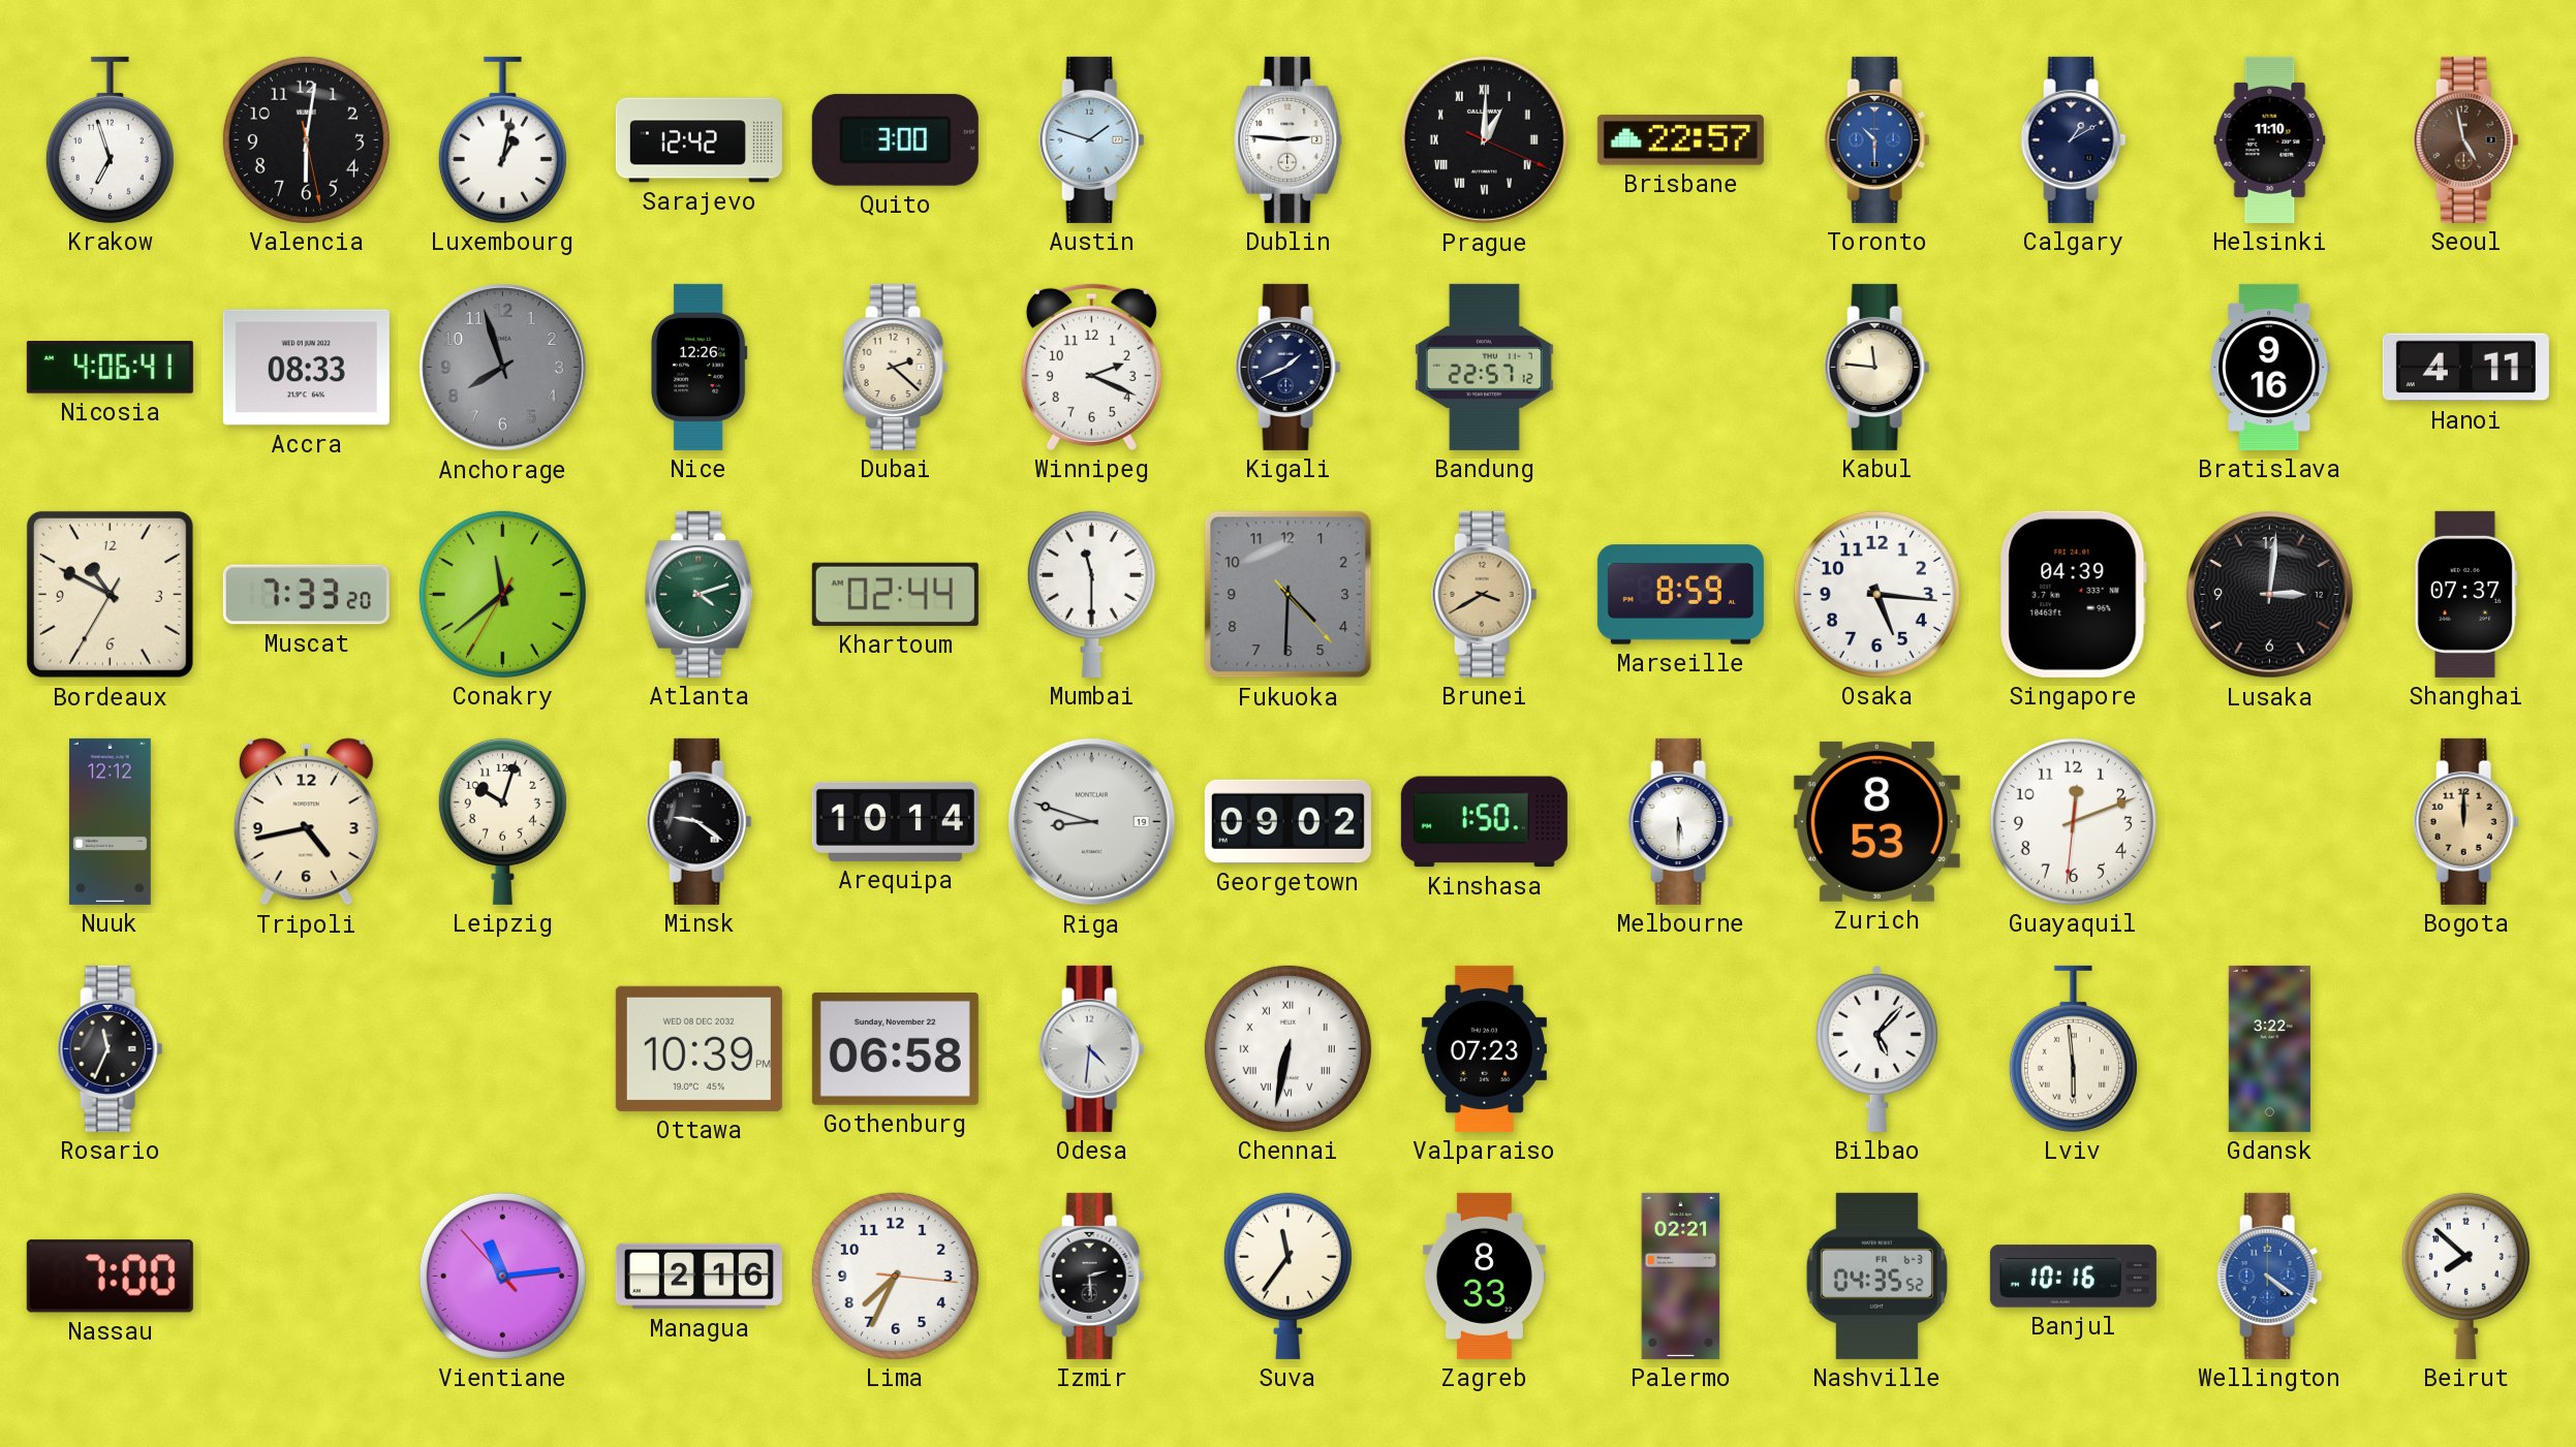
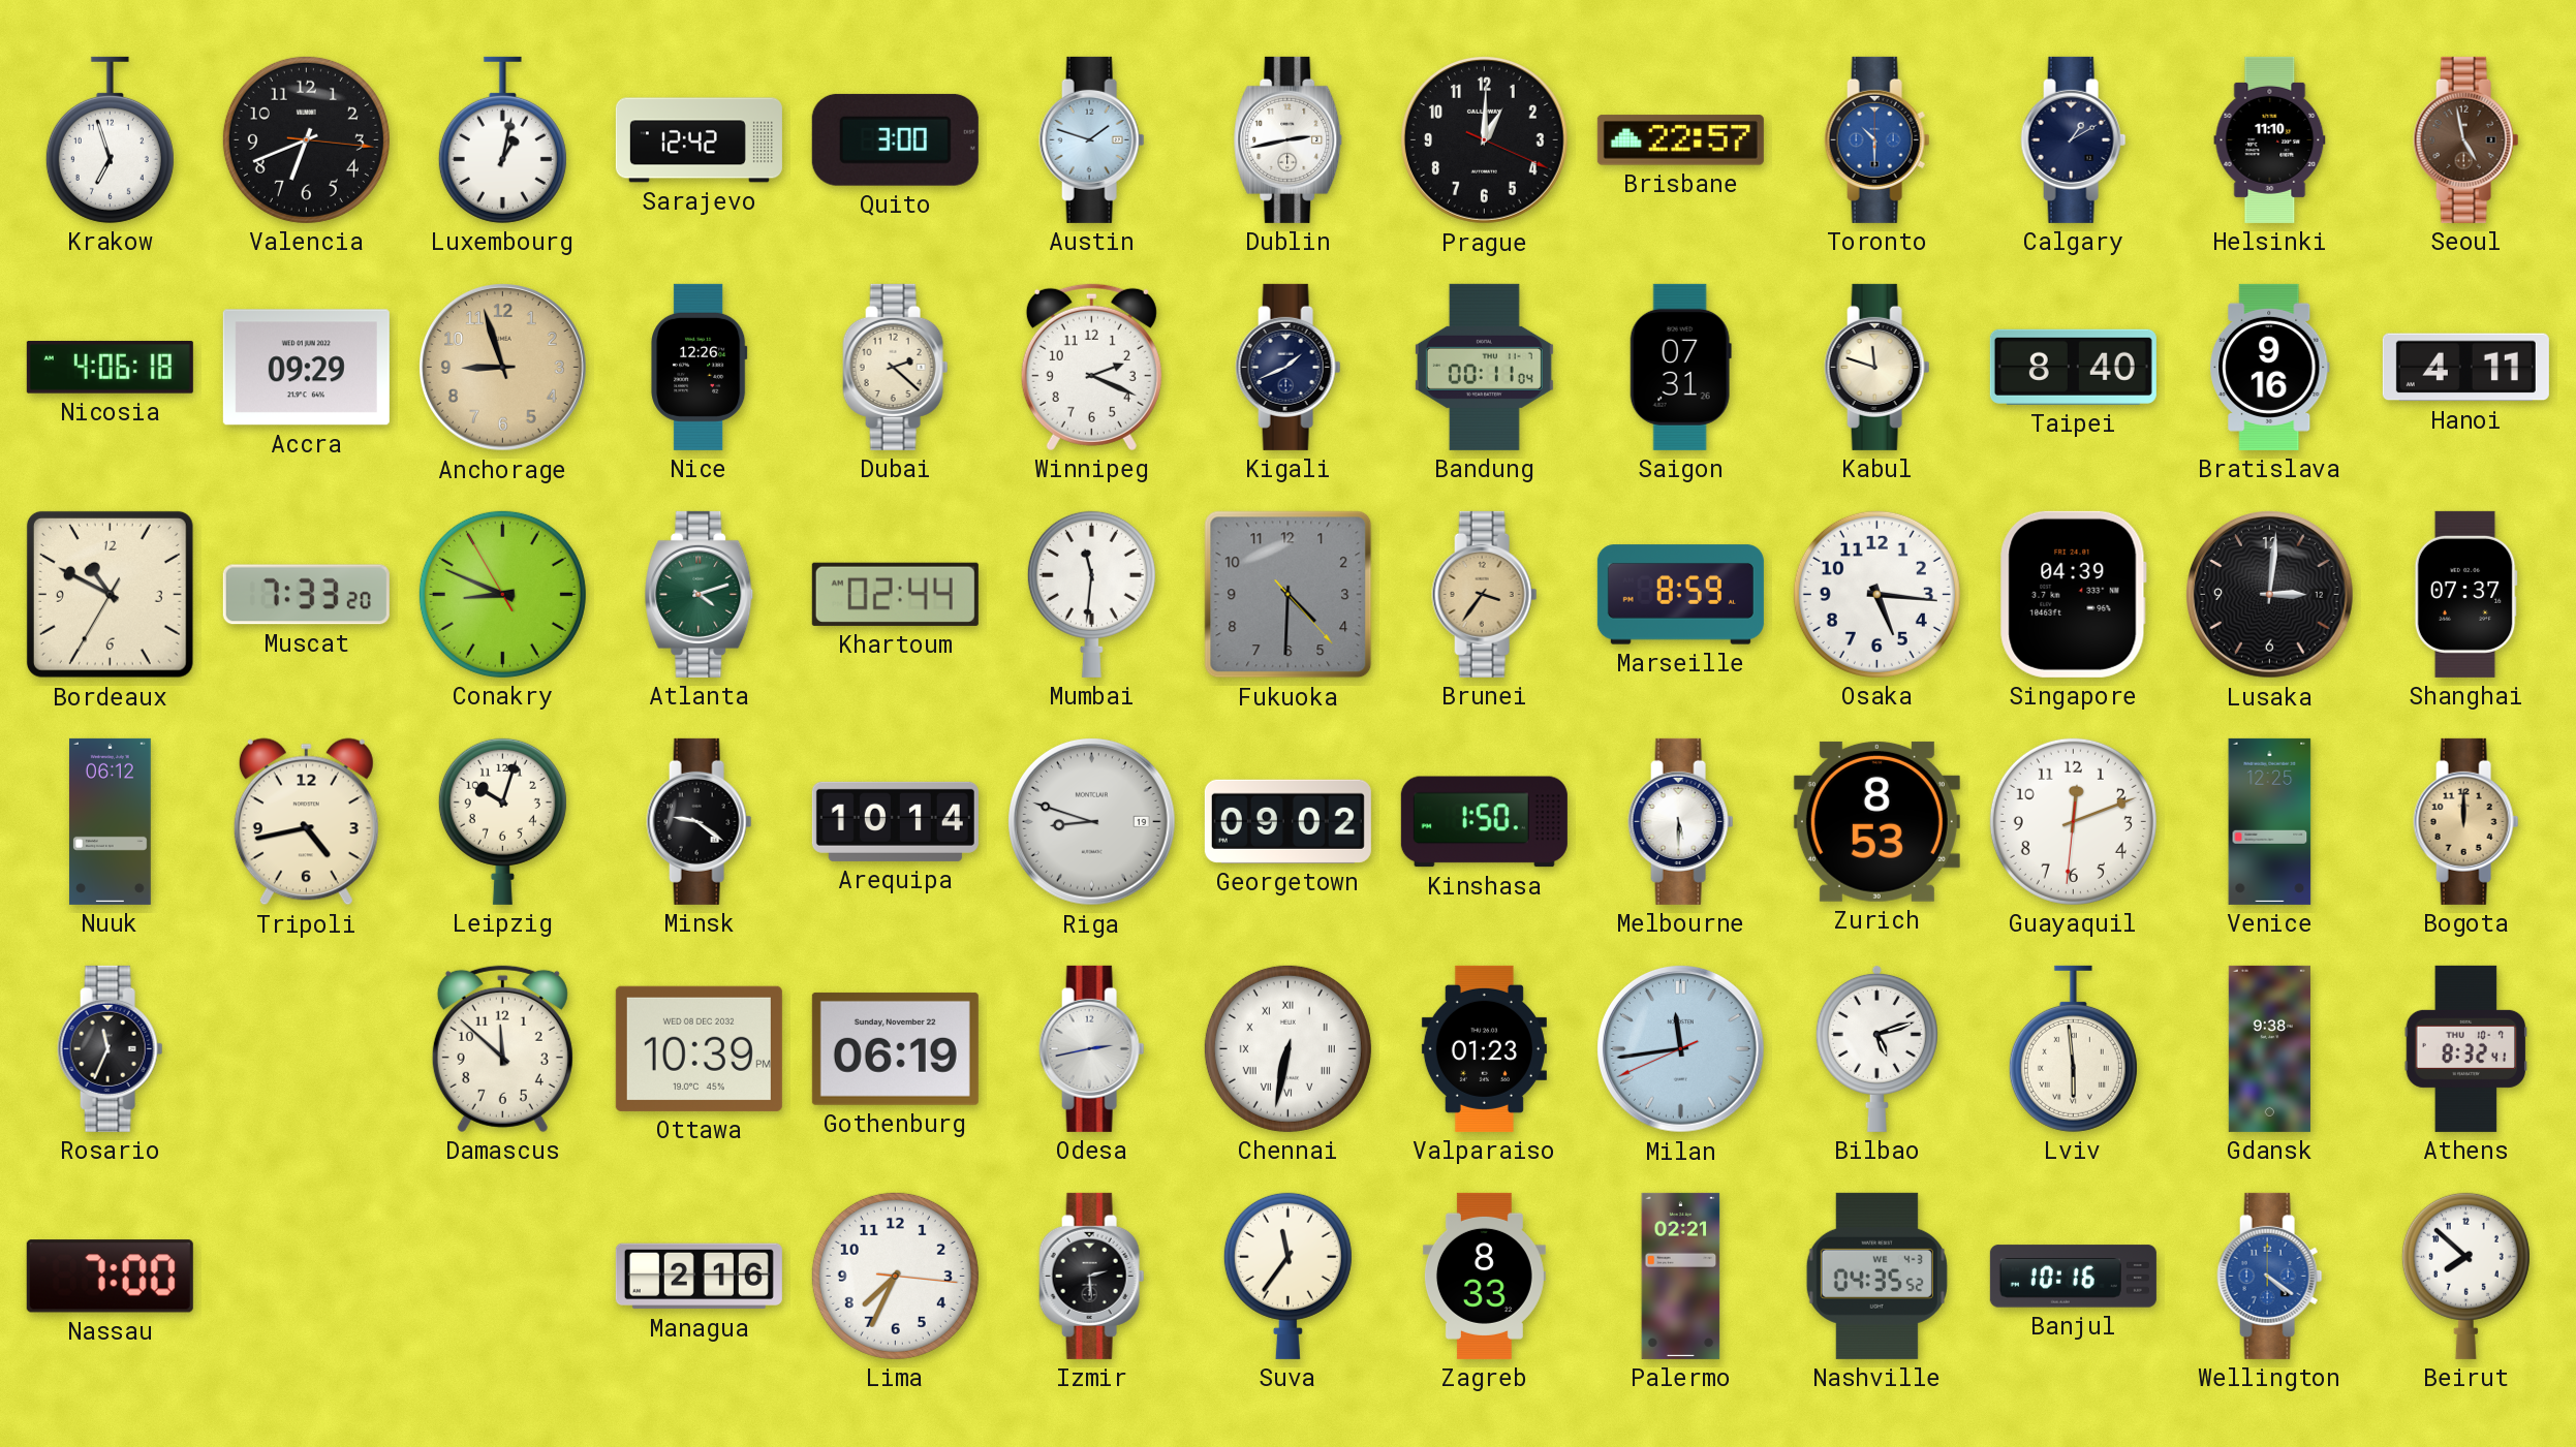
Valencia: 6:01 -> 6:41 (306, 139)
Dublin: 2:46 -> 2:43 (1289, 139)
Prague numerals: Roman -> Arabic (1485, 140)
Nicosia: 4:06:41 -> 4:06:18 (110, 368)
Accra: 08:33 -> 09:29 (306, 368)
Anchorage: 7:57 -> 8:57 (503, 368)
Anchorage dial: grey -> champagne (503, 368)
Bandung: 22:57 -> 00:11 (1484, 367)
Saigon: none -> 07:31 (1680, 367)
Kabul: 11:46 -> 11:48 (1877, 367)
Taipei: none -> 8:40 (2073, 367)
Conakry: 11:38 -> 8:48 (502, 594)
Mumbai: 11:30 -> 11:31 (1091, 594)
Brunei: 3:40 -> 3:36 (1485, 594)
Nuuk: 12:12 -> 06:12 (110, 821)
Venice: none -> 12:25 (2270, 821)
Damascus: none -> 11:52 (502, 1048)
Gothenburg: 06:58 -> 06:19 (895, 1048)
Odesa: 4:31 -> 2:43 (1092, 1048)
Valparaiso: 07:23 -> 01:23 (1484, 1048)
Milan: none -> 11:43 (1681, 1049)
Bilbao: 5:07 -> 5:12 (1876, 1048)
Gdansk: 3:22 -> 9:38 (2269, 1048)
Athens: none -> 8:32 (2466, 1048)
Vientiane: 11:13 -> none (502, 1276)
Nashville date: FR 6-3 -> WE 4-3 (1876, 1276)
